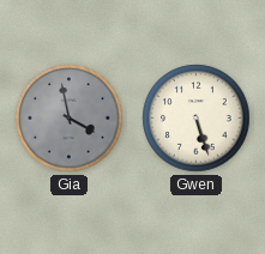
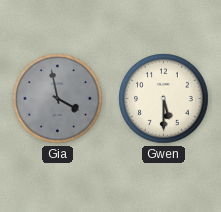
Gwen: 5:27 -> 5:30 (164, 99)
